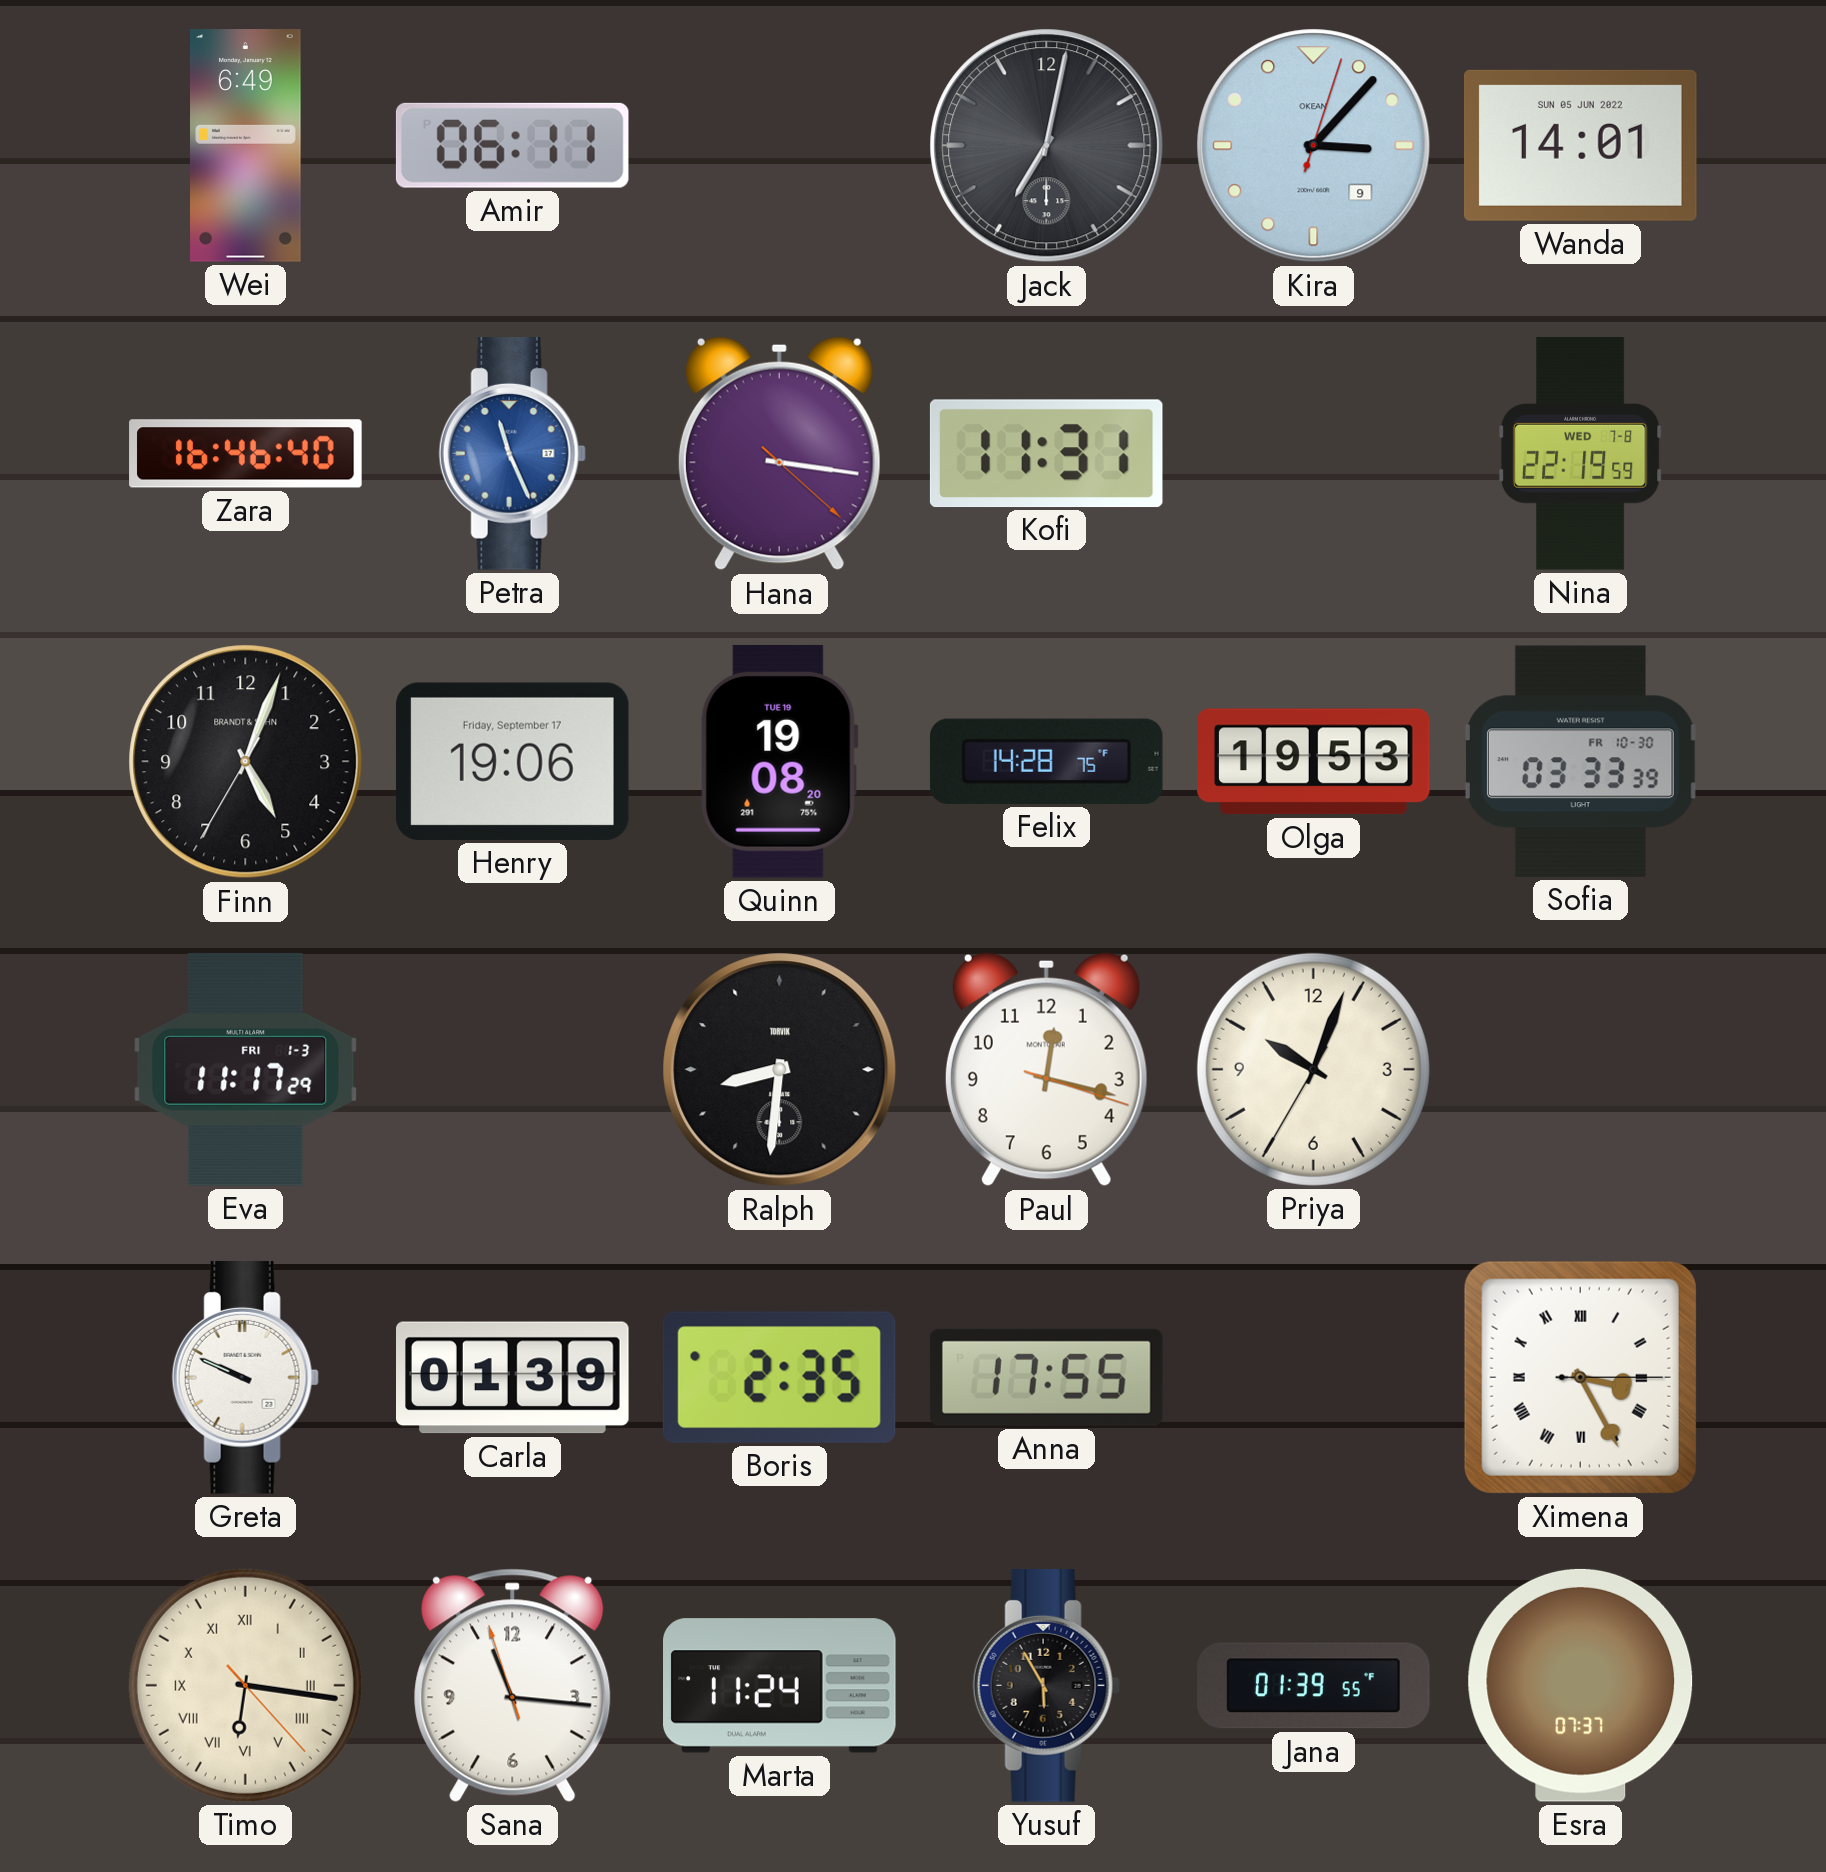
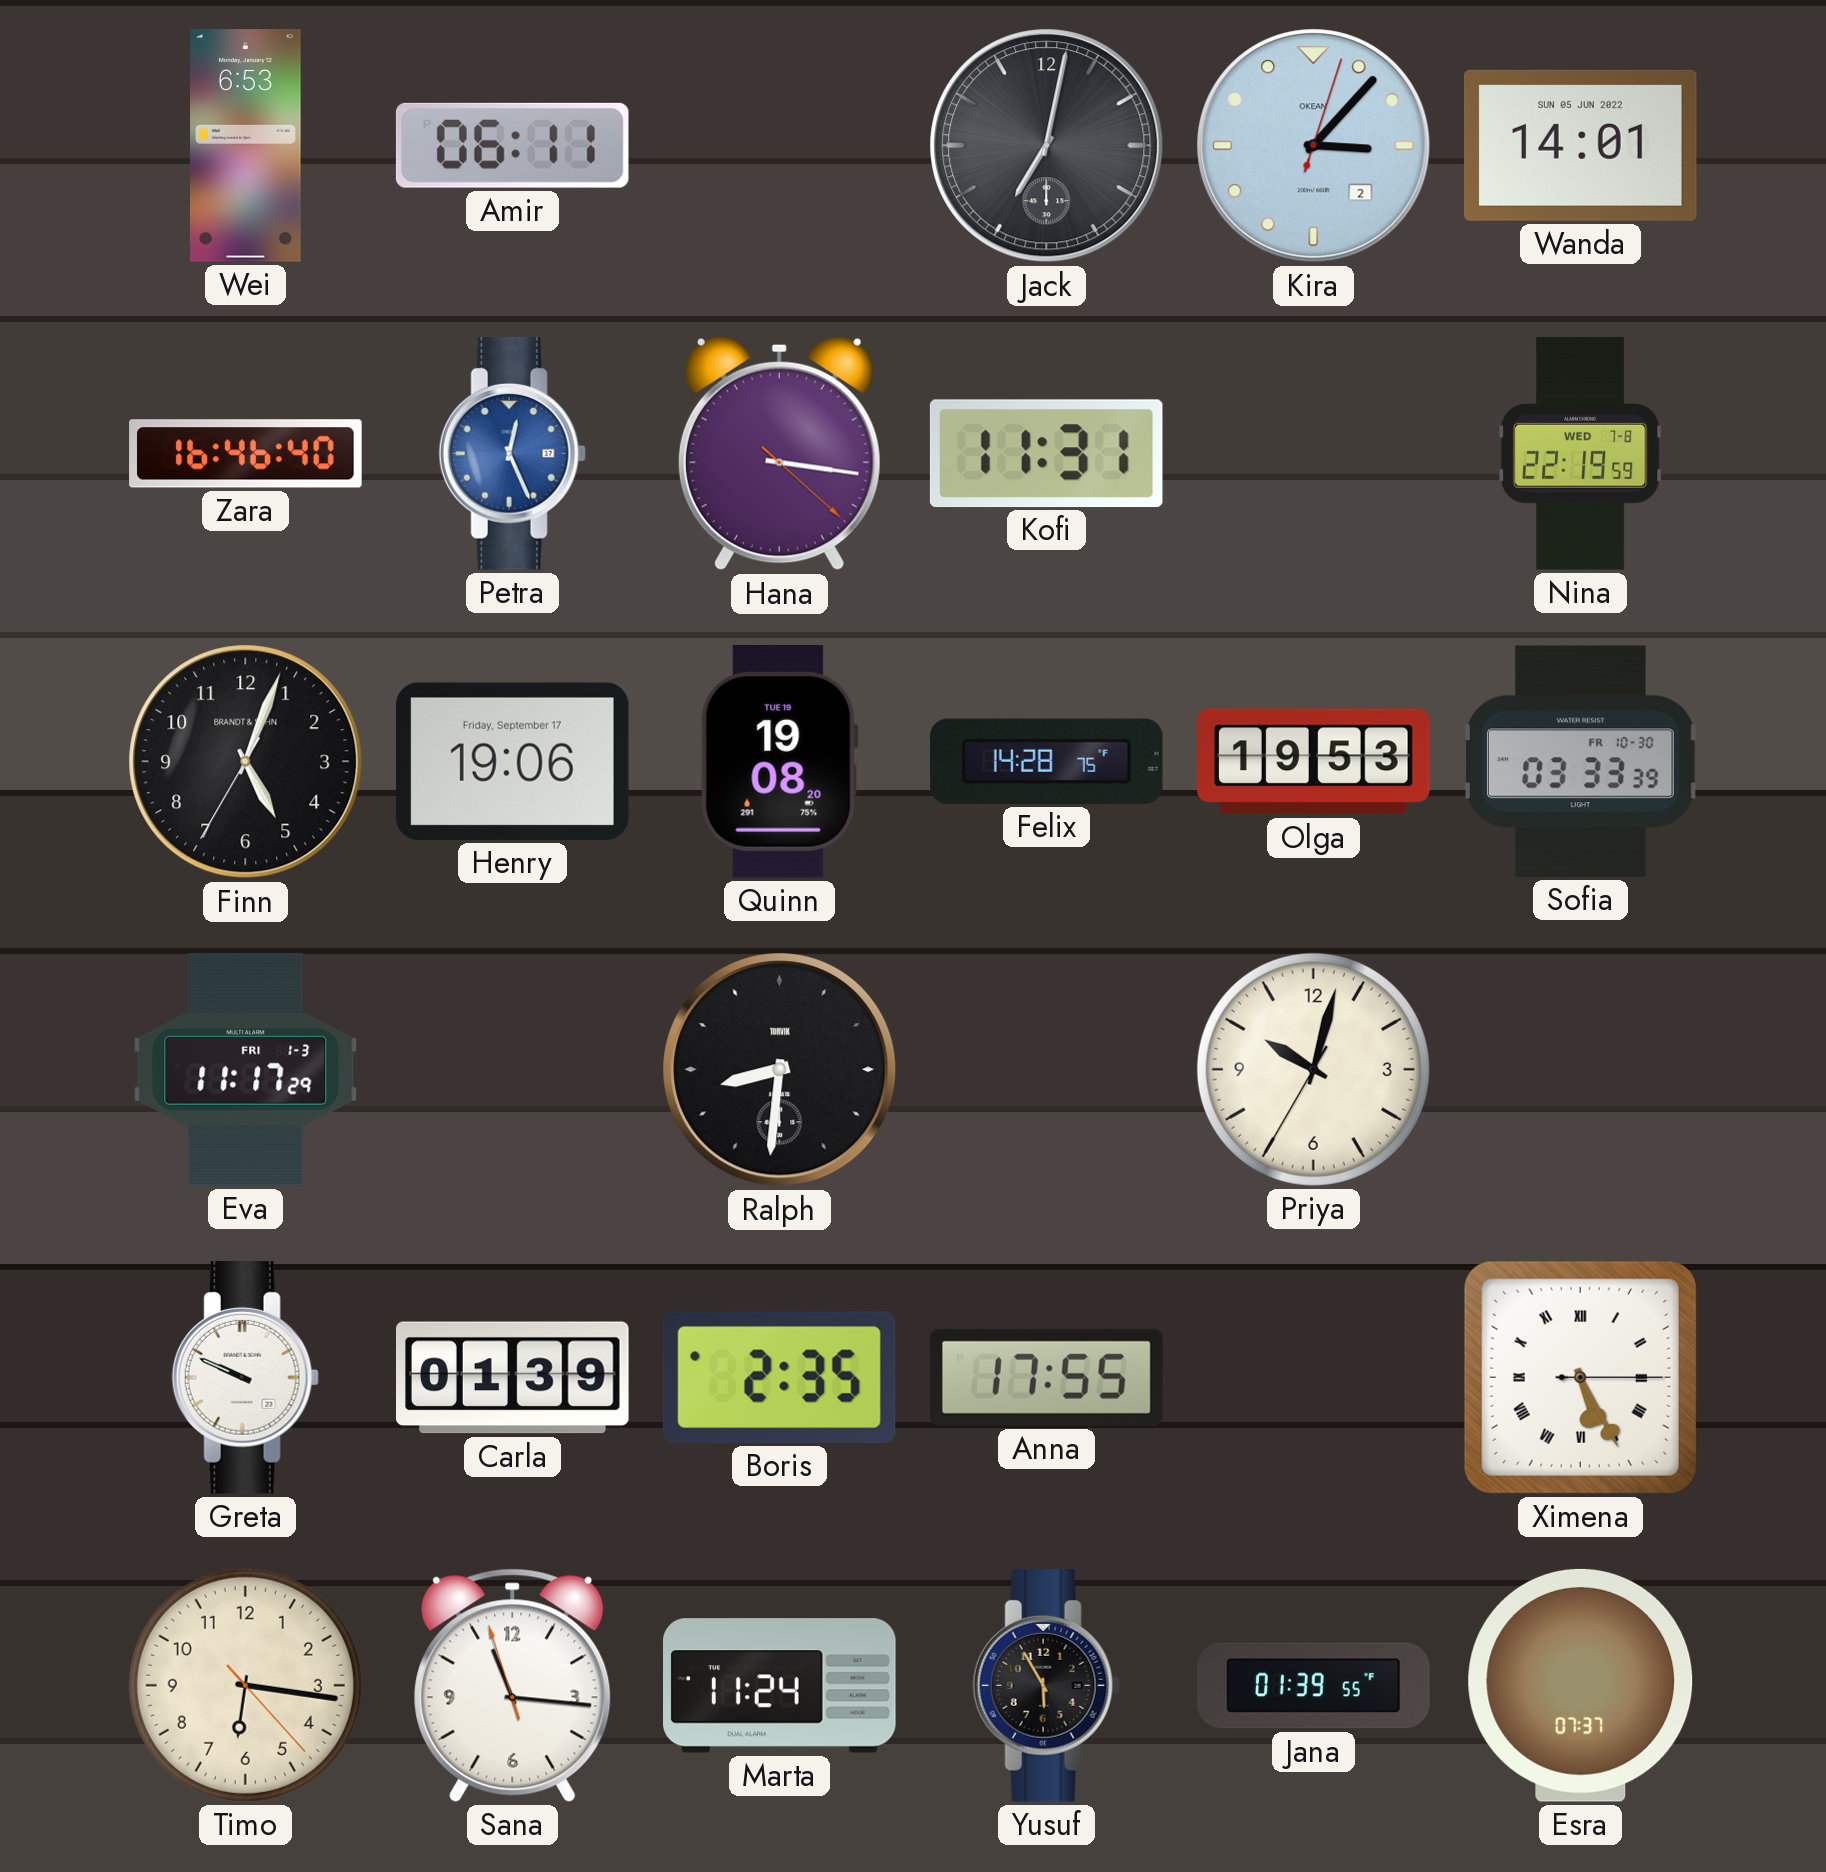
Wei: 6:49 -> 6:53 (246, 146)
Kira date: 9 -> 2 (1314, 146)
Petra: 11:26 -> 12:26 (512, 454)
Paul: 12:17 -> none (1046, 1070)
Priya: 10:03 -> 10:02 (1313, 1069)
Ximena: 3:25 -> 5:25 (1580, 1377)
Timo numerals: Roman -> Arabic (245, 1685)
